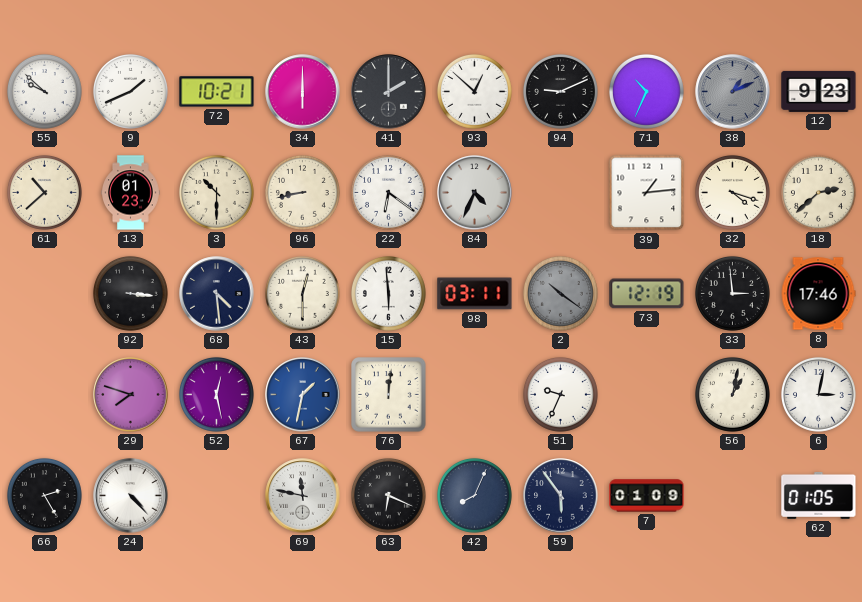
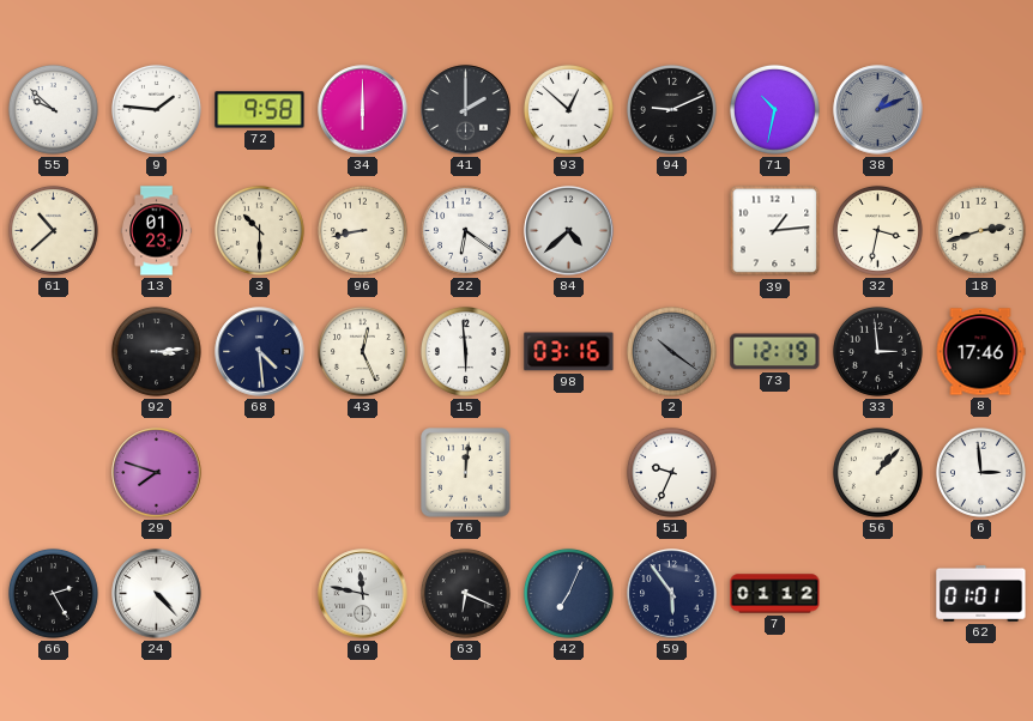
9: 1:41 -> 1:46 (156, 109)
72: 10:21 -> 9:58 (260, 110)
71: 10:34 -> 10:32 (774, 109)
12: 9:23 -> none (819, 91)
84: 4:34 -> 4:38 (569, 231)
32: 4:18 -> 3:32 (877, 230)
18: 2:38 -> 2:42 (980, 230)
92: 3:16 -> 3:14 (156, 351)
43: 12:30 -> 12:26 (362, 351)
98: 03:11 -> 03:16 (569, 352)
52: 12:28 -> none (216, 394)
67: 1:32 -> none (303, 395)
56: 1:02 -> 1:07 (877, 472)
6: 3:02 -> 2:59 (980, 472)
42: 8:04 -> 7:04 (568, 593)
7: 01:09 -> 01:12 (775, 594)
62: 01:05 -> 01:01 (981, 593)
